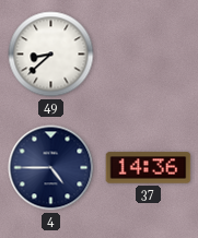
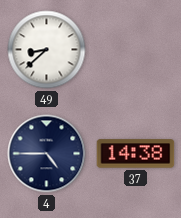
37: 14:36 -> 14:38 (136, 154)
